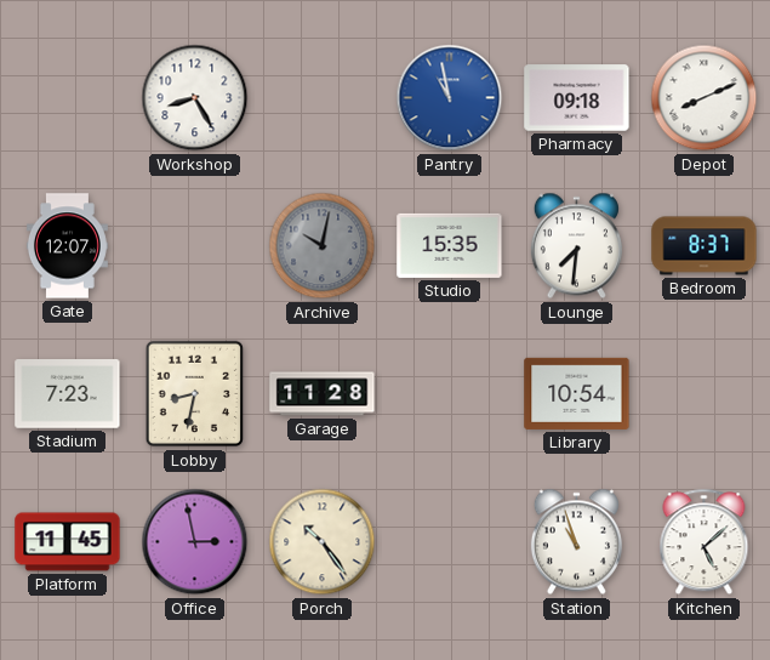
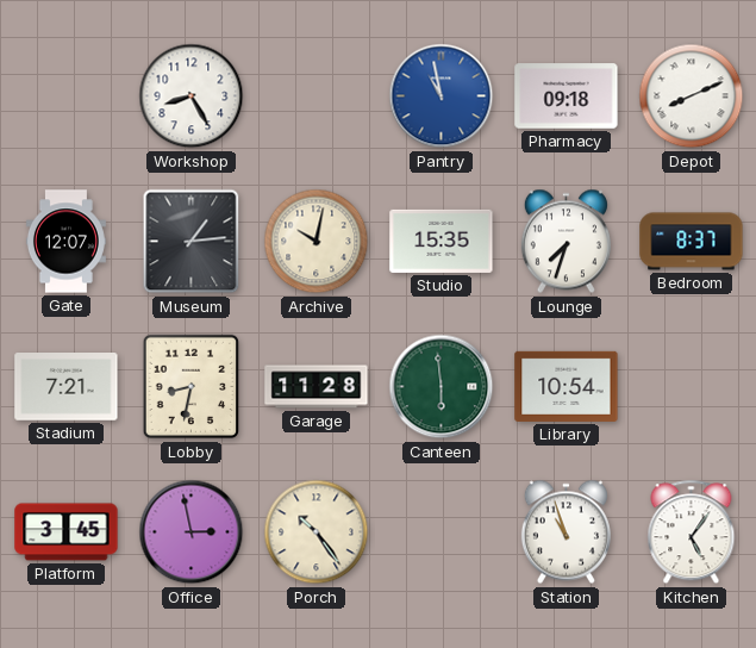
Museum: none -> 1:14 (192, 242)
Archive dial: grey -> cream (317, 242)
Lounge: 7:31 -> 7:33 (566, 242)
Stadium: 7:23 -> 7:21 (67, 387)
Canteen: none -> 5:59 (442, 387)
Platform: 11:45 -> 3:45 (67, 532)
Kitchen: 5:08 -> 5:06 (692, 532)
